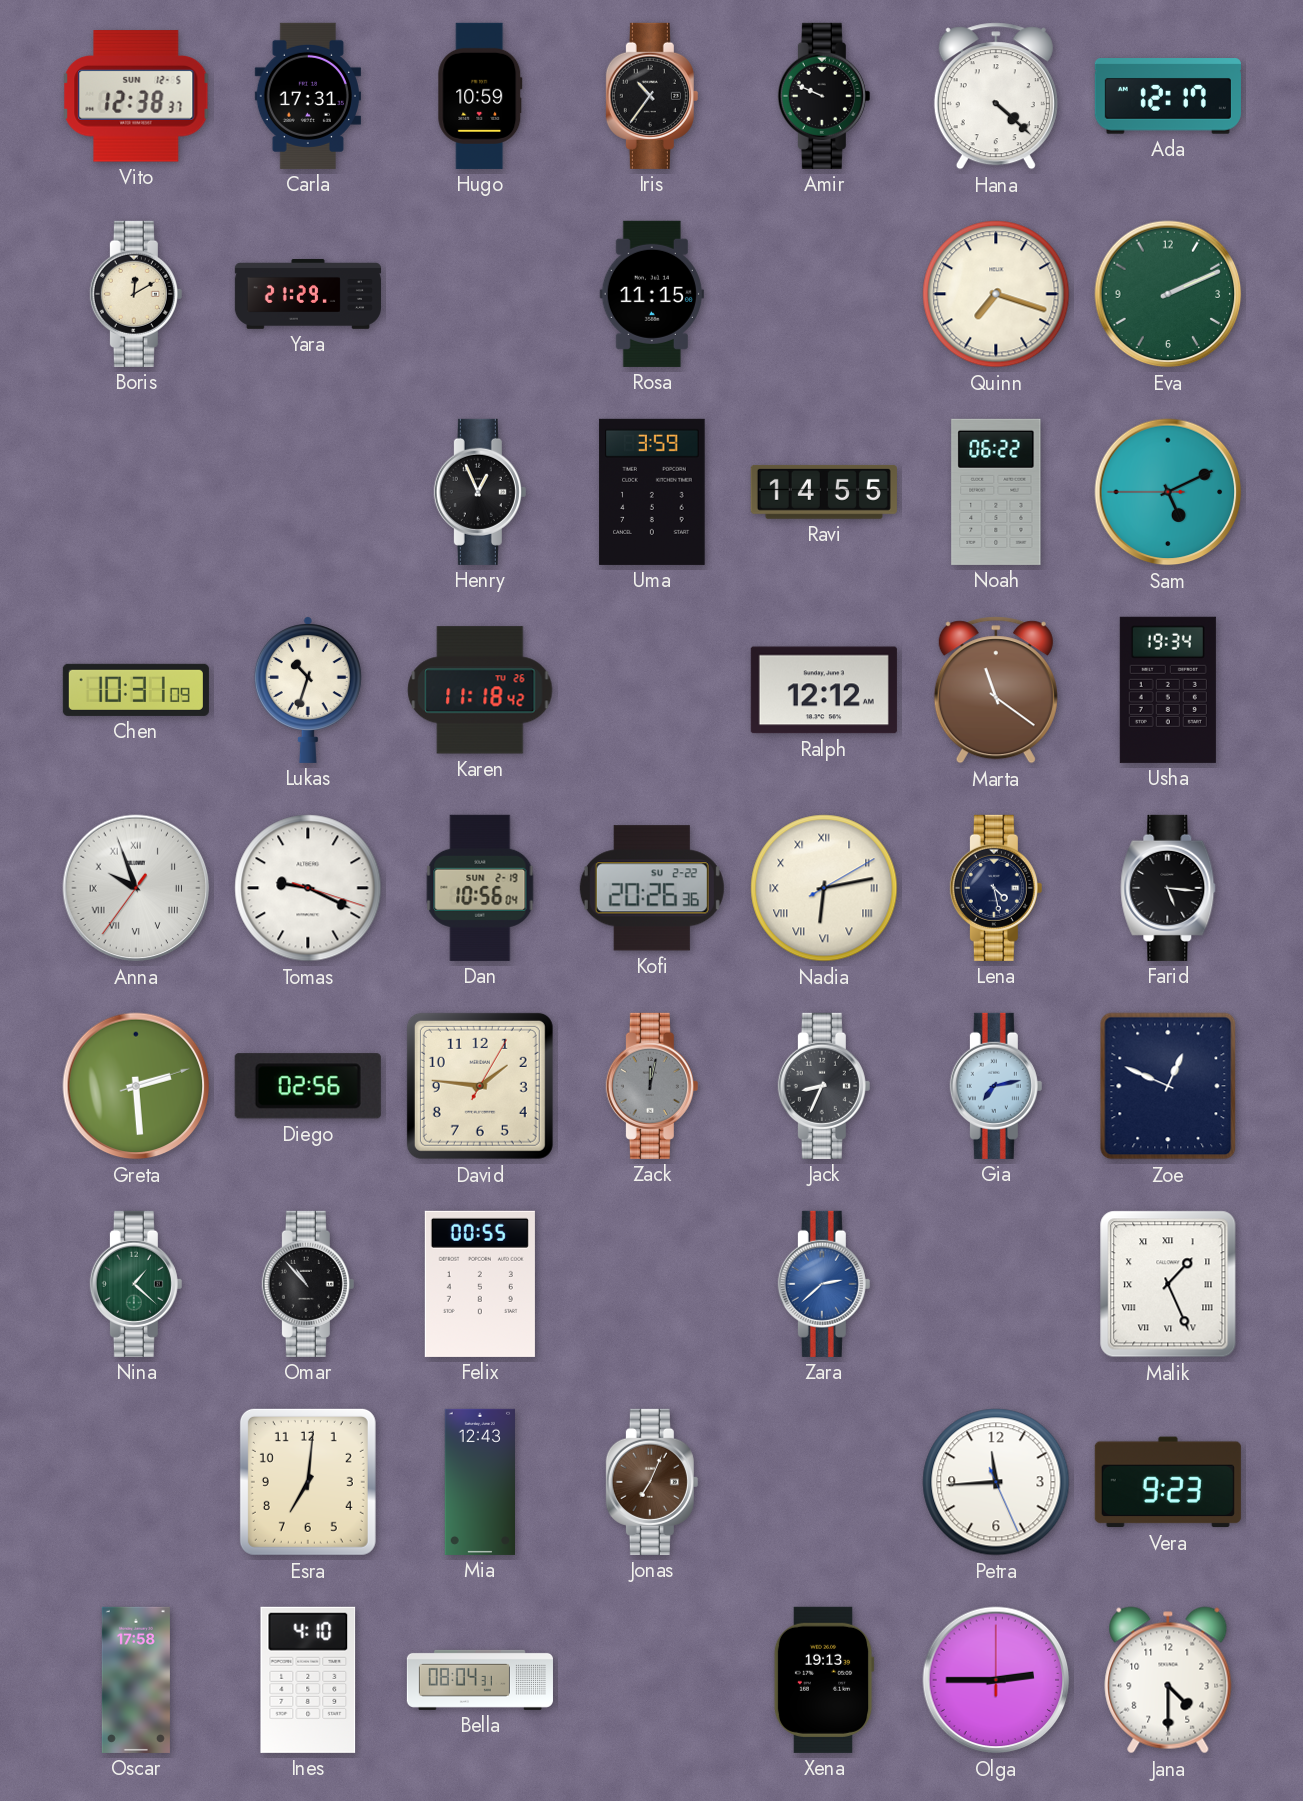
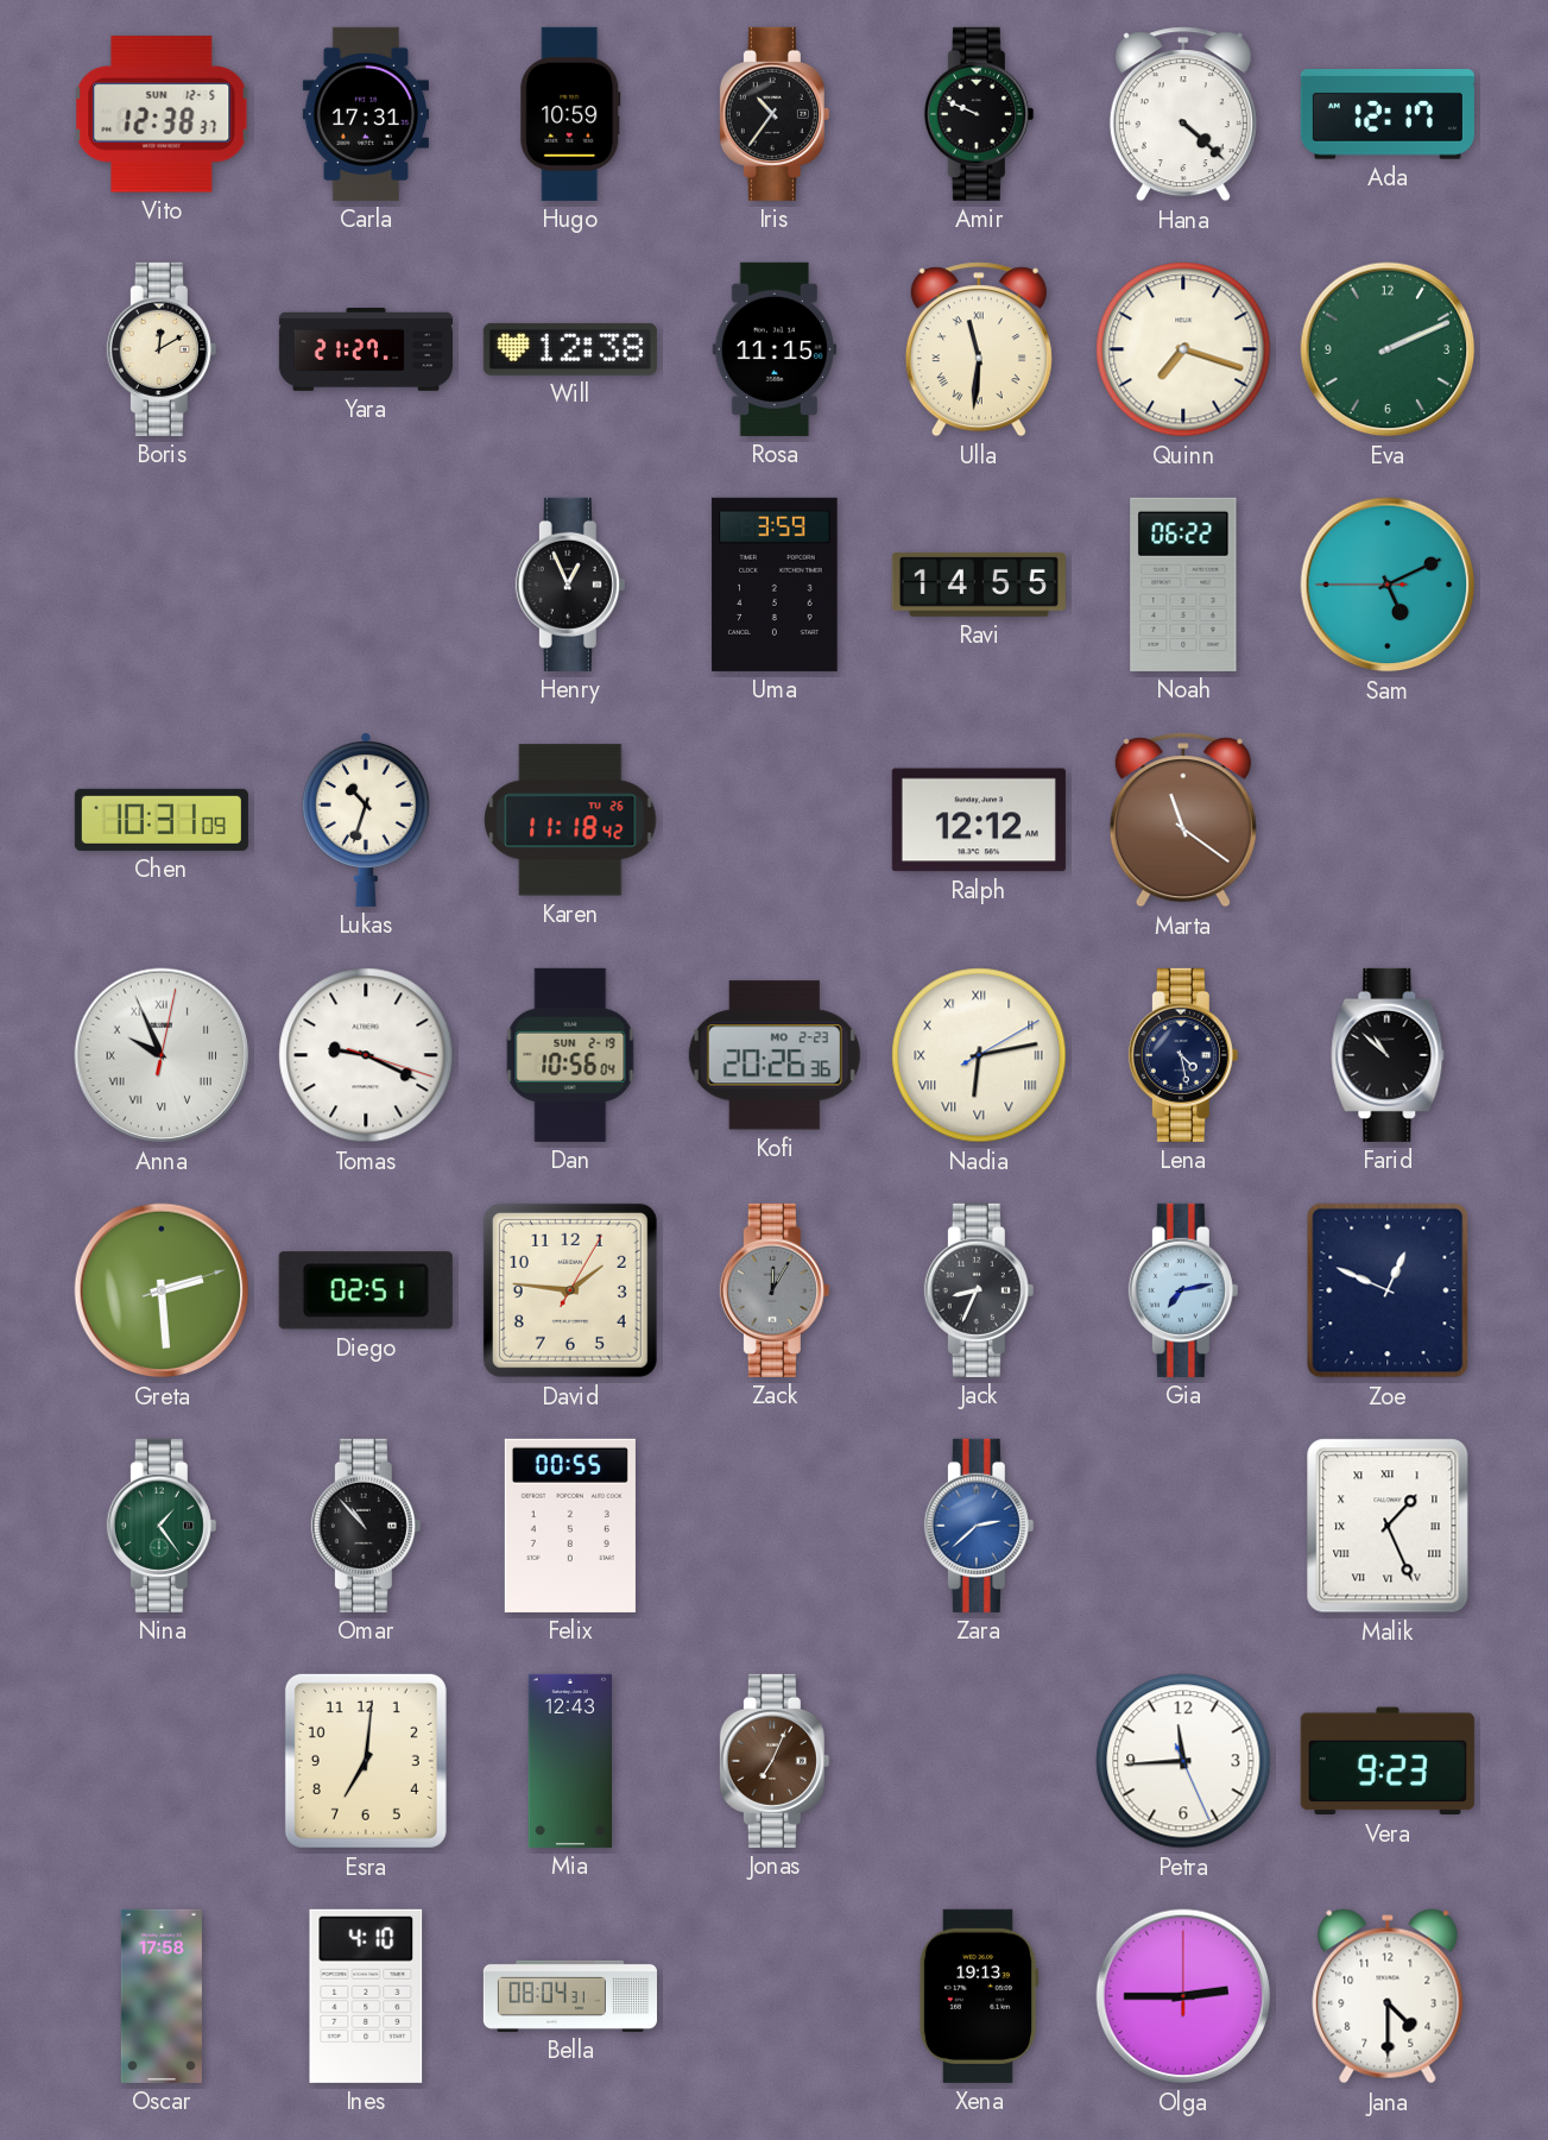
Yara: 21:29 -> 21:27 (366, 351)
Will: none -> 12:38 (570, 349)
Ulla: none -> 11:31 (979, 349)
Usha: 19:34 -> none (1168, 690)
Anna: 9:56:36 -> 9:56:02 (162, 1055)
Kofi date: SU 2-22 -> MO 2-23 (775, 1055)
Farid: 5:16 -> 10:52 (1388, 1055)
Diego: 02:56 -> 02:51 (366, 1290)
Zack: 12:02 -> 12:05 (775, 1290)
Nina: 1:22 -> 1:24 (162, 1526)
